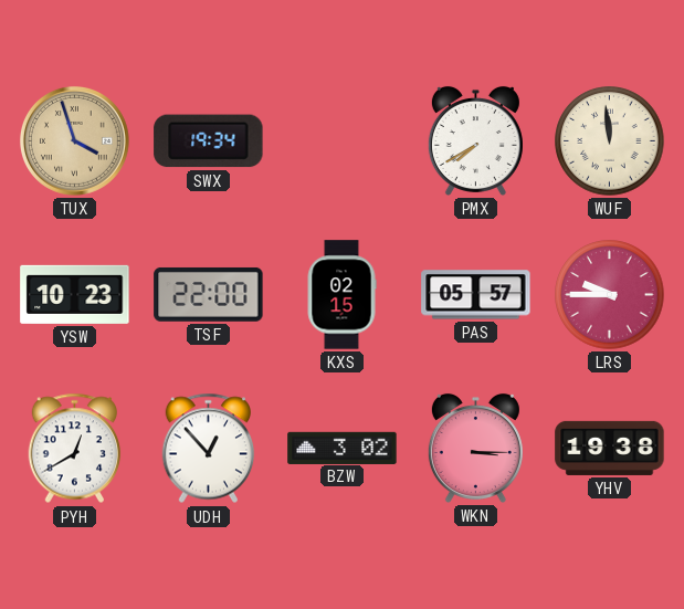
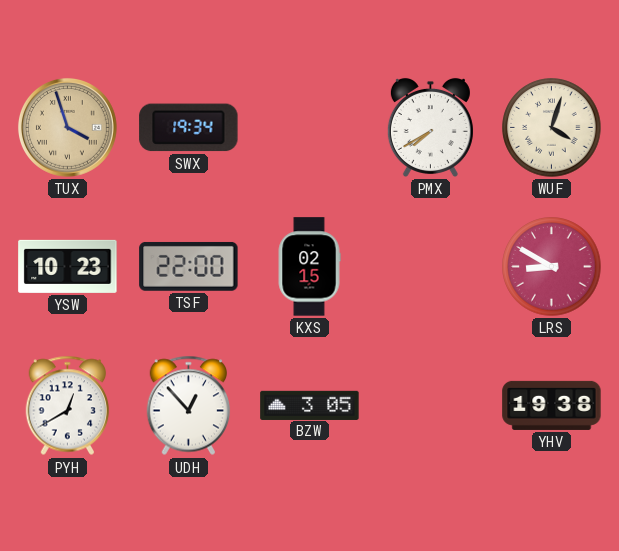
WUF: 11:59 -> 4:03 (552, 128)
PAS: 05:57 -> none (476, 295)
LRS: 9:45 -> 8:50 (552, 267)
BZW: 3:02 -> 3:05 (310, 405)
WKN: 3:15 -> none (475, 448)
